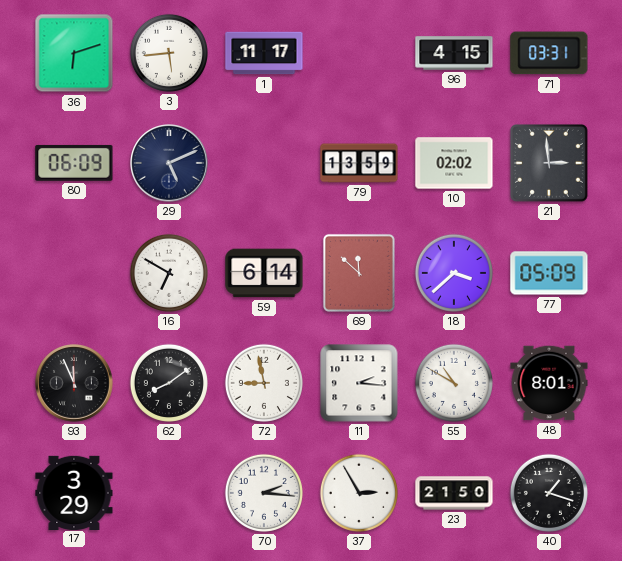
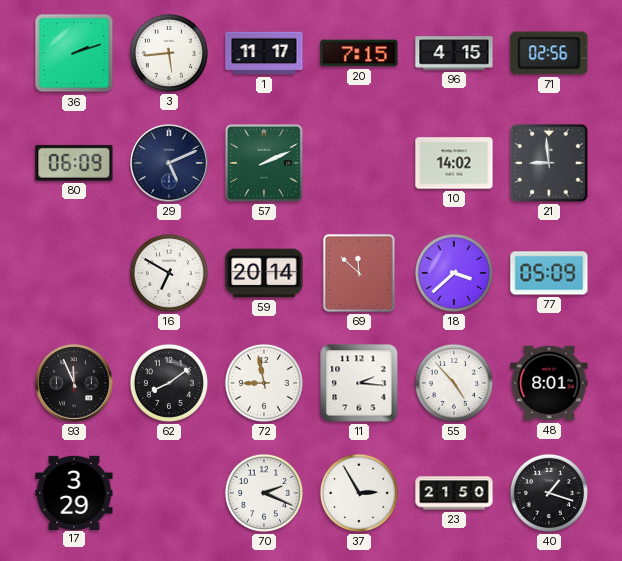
36: 6:12 -> 2:12 (74, 53)
20: none -> 7:15 (359, 53)
71: 03:31 -> 02:56 (549, 53)
57: none -> 2:11 (264, 163)
79: 13:59 -> none (359, 163)
10: 02:02 -> 14:02 (454, 163)
21: 2:59 -> 8:59 (549, 163)
59: 6:14 -> 20:14 (264, 273)
55: 10:50 -> 4:53 (454, 383)
70: 2:16 -> 2:19 (264, 493)
